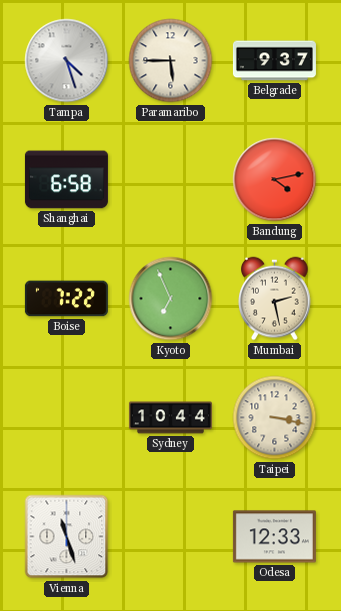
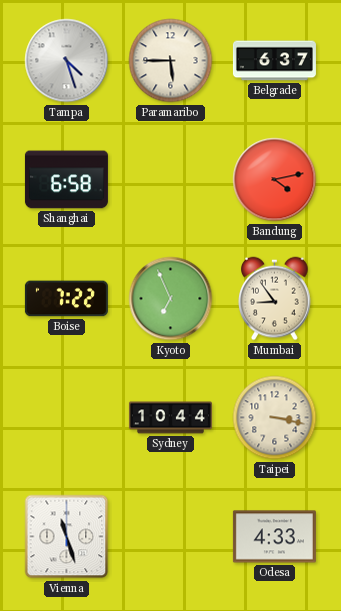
Belgrade: 9:37 -> 6:37 (274, 61)
Mumbai: 2:28 -> 8:54 (275, 299)
Odesa: 12:33 -> 4:33 (274, 537)
